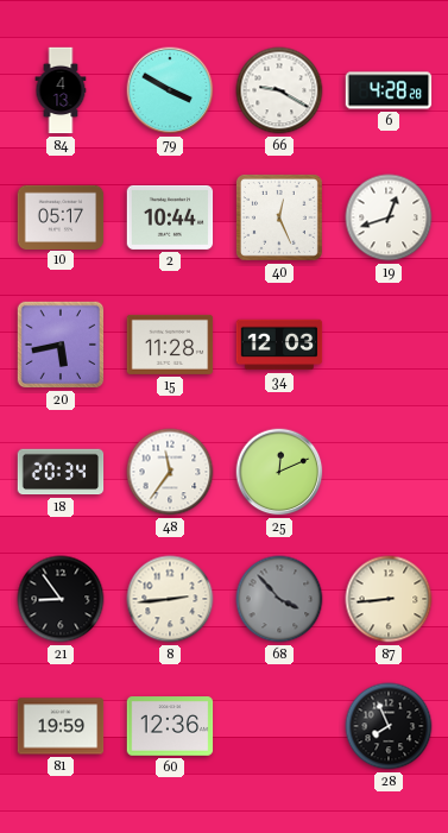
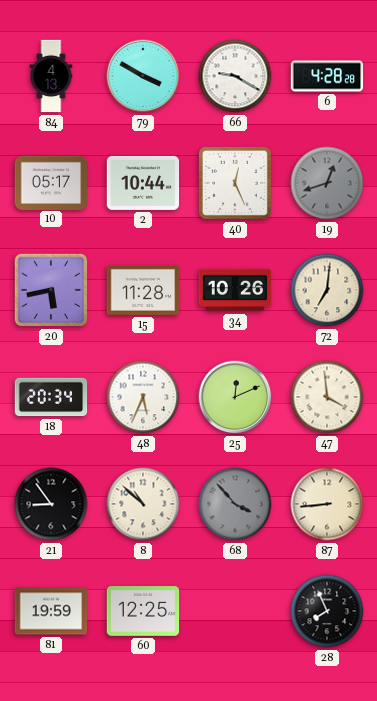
19 dial: white -> grey (327, 183)
34: 12:03 -> 10:26 (235, 290)
72: none -> 7:01 (327, 290)
48: 11:36 -> 5:34 (143, 397)
47: none -> 3:59 (327, 397)
8: 2:44 -> 10:52 (143, 504)
60: 12:36 -> 12:25 (143, 611)
